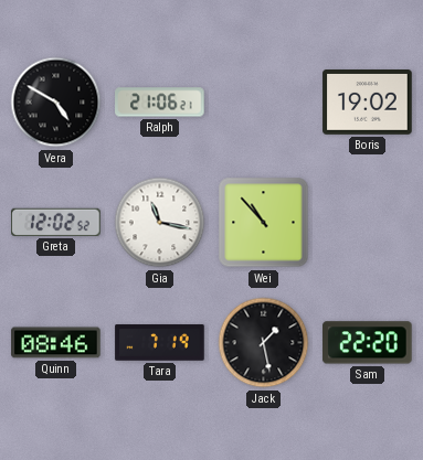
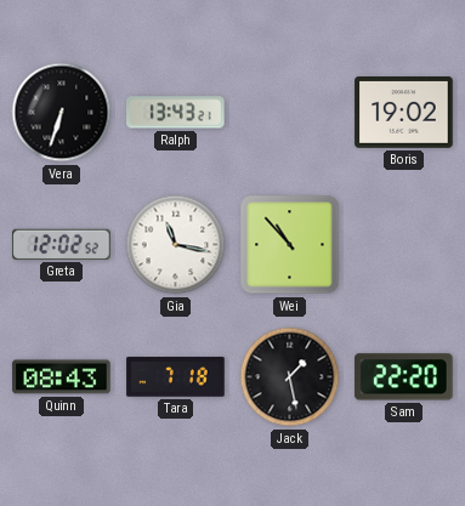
Vera: 4:50 -> 6:33 (62, 113)
Ralph: 21:06 -> 13:43 (176, 113)
Quinn: 08:46 -> 08:43 (62, 377)
Tara: 7:19 -> 7:18 (176, 377)
